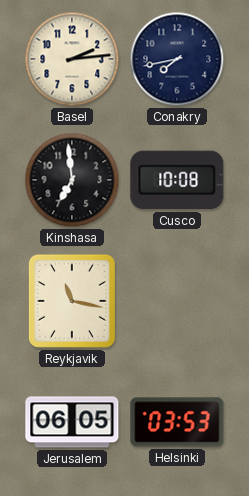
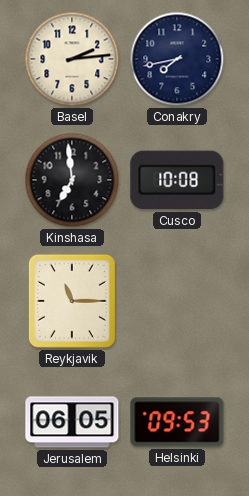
Reykjavik: 11:17 -> 11:15 (72, 301)
Helsinki: 03:53 -> 09:53 (177, 422)
